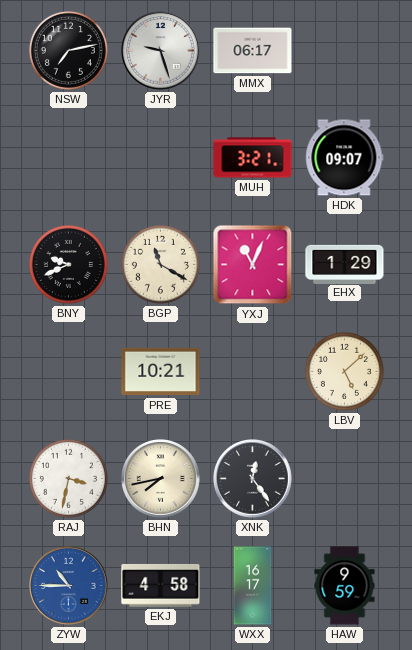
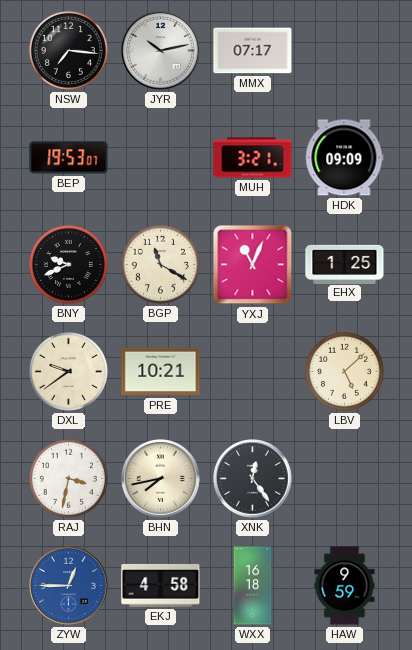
NSW: 7:13 -> 7:16 (68, 50)
JYR: 9:27 -> 10:13 (161, 51)
MMX: 06:17 -> 07:17 (253, 51)
BEP: none -> 19:53 (69, 158)
HDK: 09:07 -> 09:09 (345, 158)
EHX: 1:29 -> 1:25 (345, 264)
DXL: none -> 9:39 (68, 371)
ZYW: 10:45 -> 12:45 (69, 586)
WXX: 16:17 -> 16:18 (253, 586)
